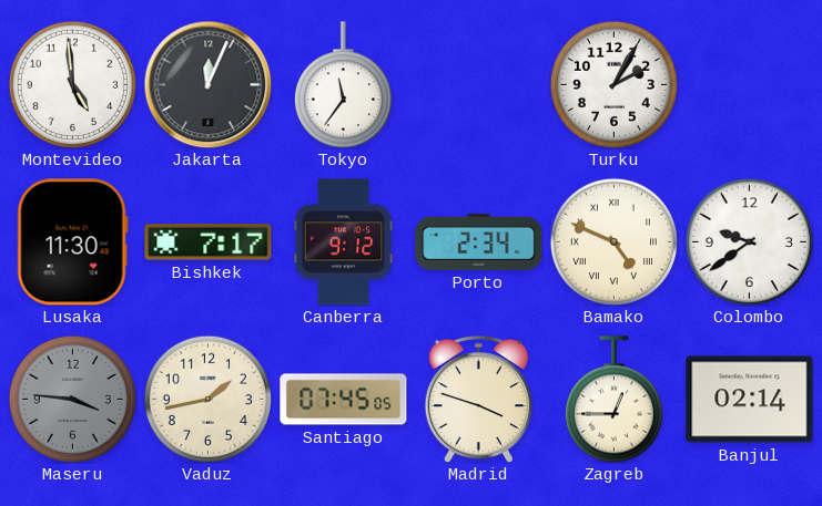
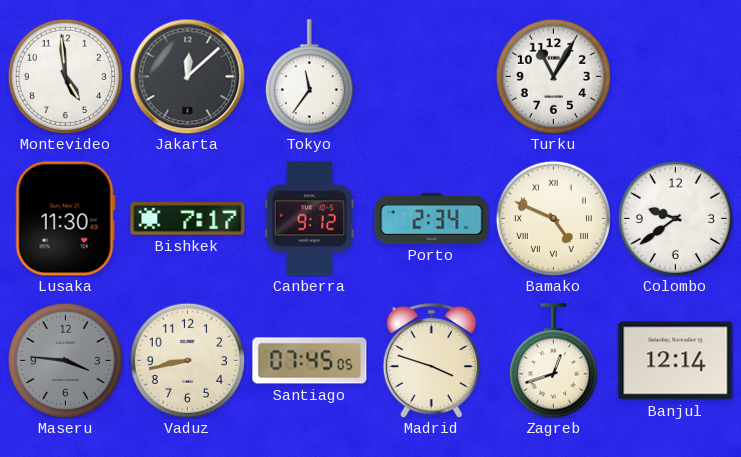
Jakarta: 12:04 -> 12:08 (187, 76)
Turku: 2:05 -> 11:05 (553, 76)
Vaduz: 1:43 -> 8:43 (187, 360)
Zagreb: 12:45 -> 12:42 (553, 361)
Banjul: 02:14 -> 12:14 (676, 361)
